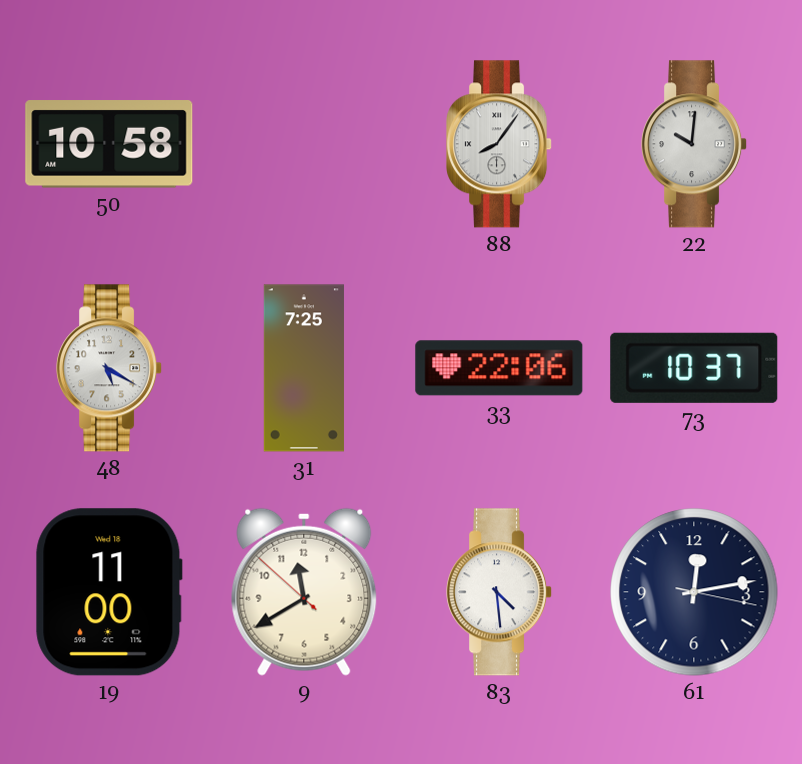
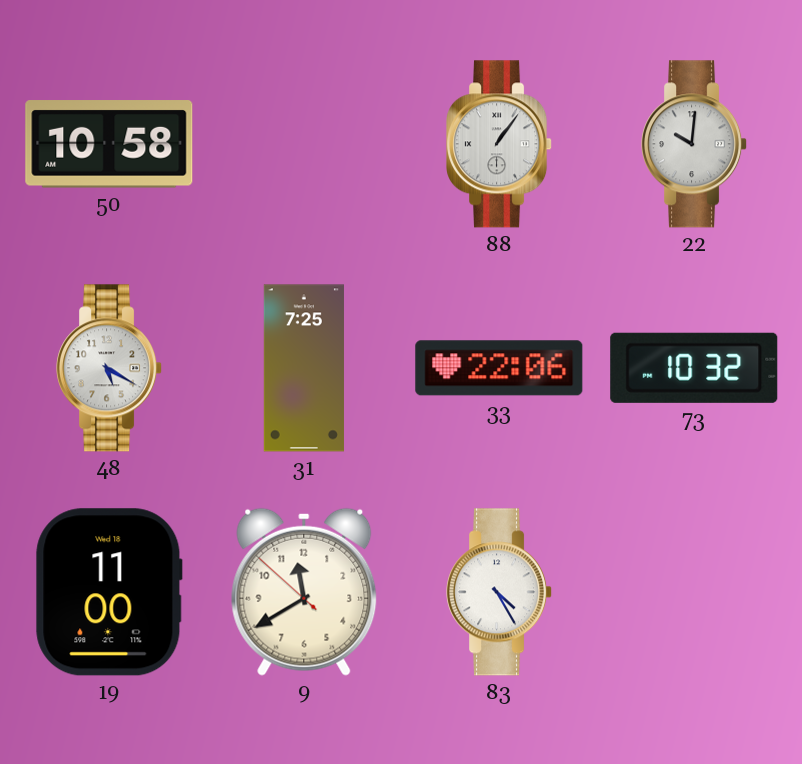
88: 8:06 -> 1:06 (500, 144)
73: 10:37 -> 10:32 (694, 368)
83: 4:29 -> 4:25 (500, 592)
61: 12:13 -> none (694, 592)
